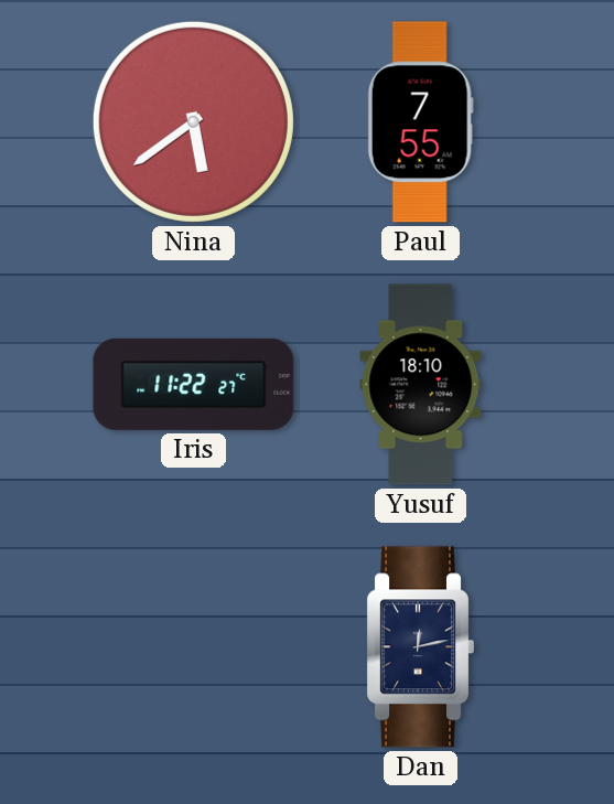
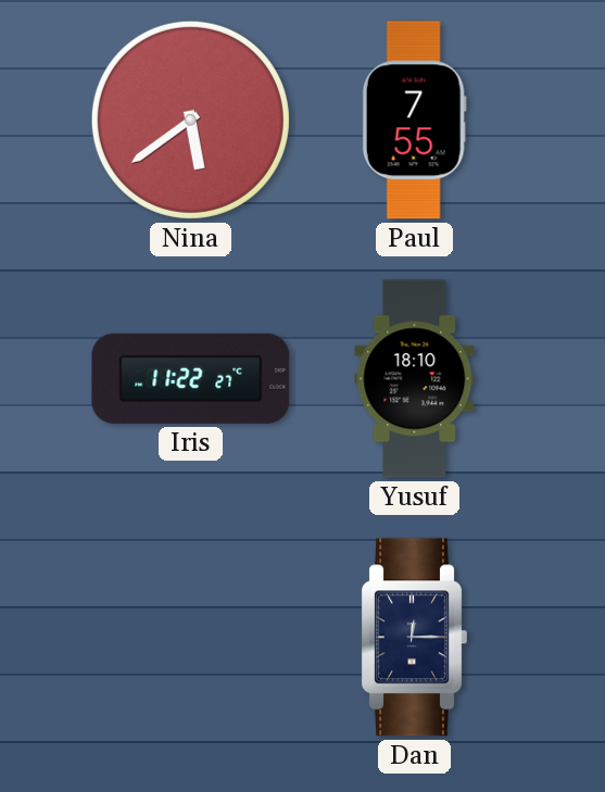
Dan: 12:13 -> 12:15 (414, 638)
